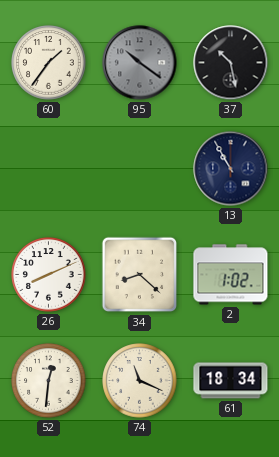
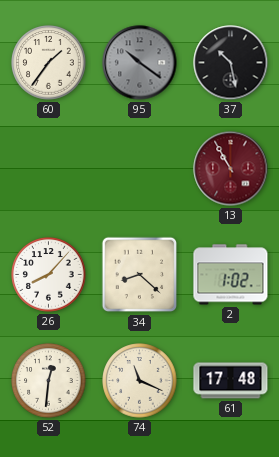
13 dial: navy -> burgundy (231, 169)
26: 8:11 -> 8:07 (49, 275)
61: 18:34 -> 17:48 (231, 381)
